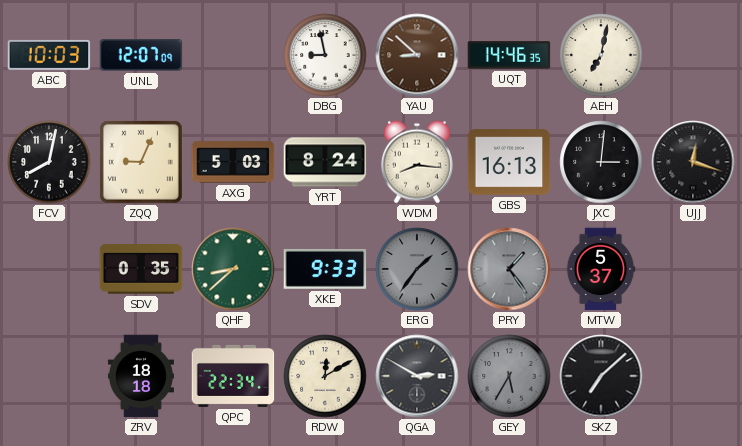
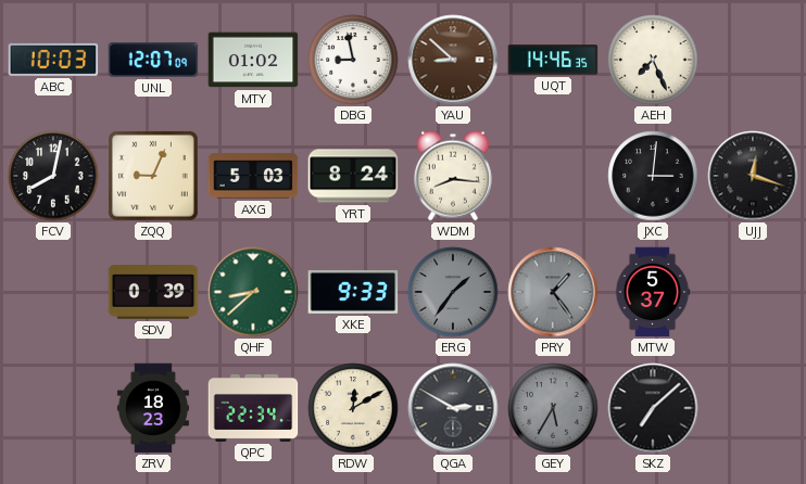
MTY: none -> 01:02 (253, 60)
AEH: 7:02 -> 7:26 (653, 60)
GBS: 16:13 -> none (509, 162)
SDV: 0:35 -> 0:39 (153, 292)
ZRV: 18:18 -> 18:23 (153, 408)
